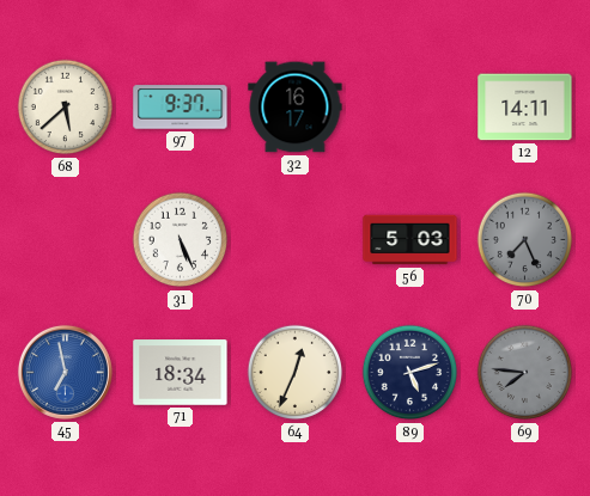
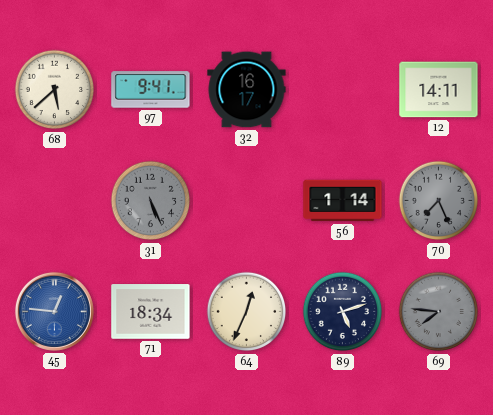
97: 9:37 -> 9:41 (151, 90)
31 dial: white -> grey (151, 201)
56: 5:03 -> 1:14 (343, 201)
45: 6:58 -> 12:46 (54, 311)
